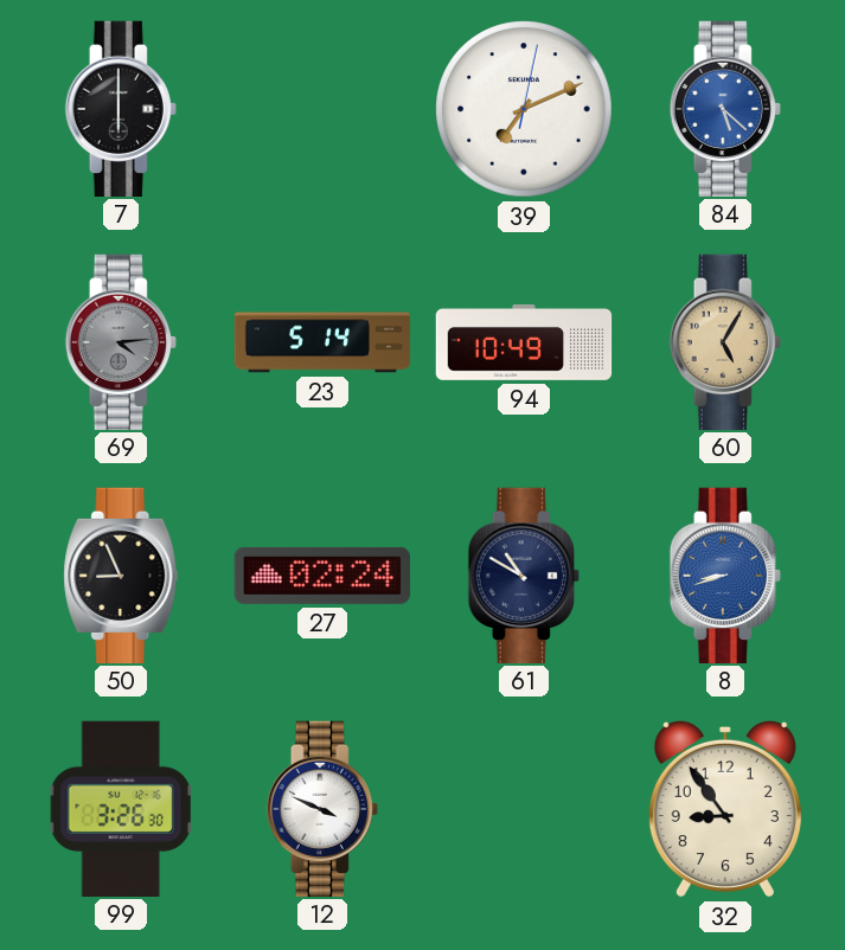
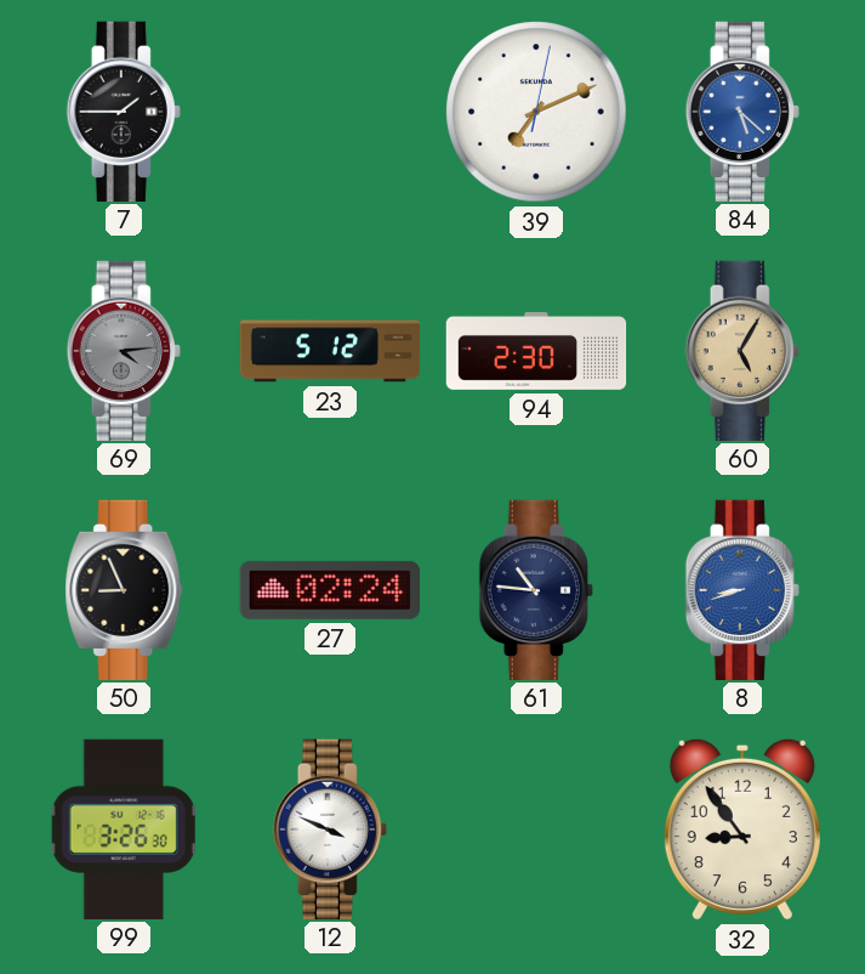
7: 6:00 -> 1:45 (124, 111)
23: 5:14 -> 5:12 (330, 351)
94: 10:49 -> 2:30 (536, 351)
61: 10:50 -> 10:46 (536, 589)
